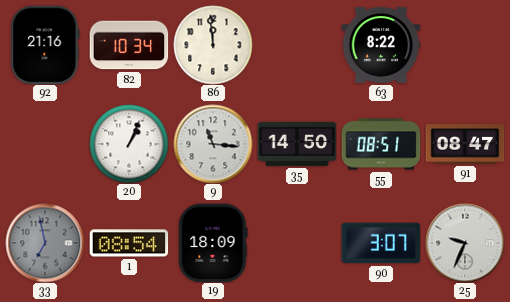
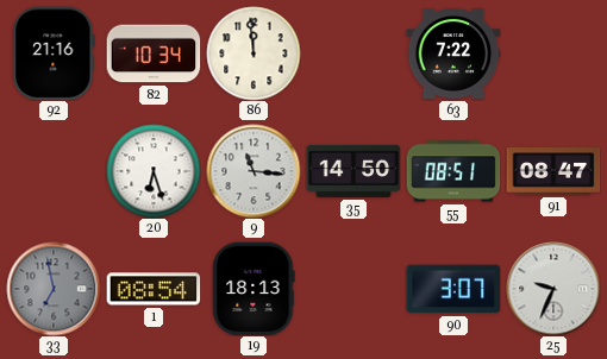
63: 8:22 -> 7:22 (453, 53)
20: 1:04 -> 6:27 (154, 171)
19: 18:09 -> 18:13 (254, 289)
